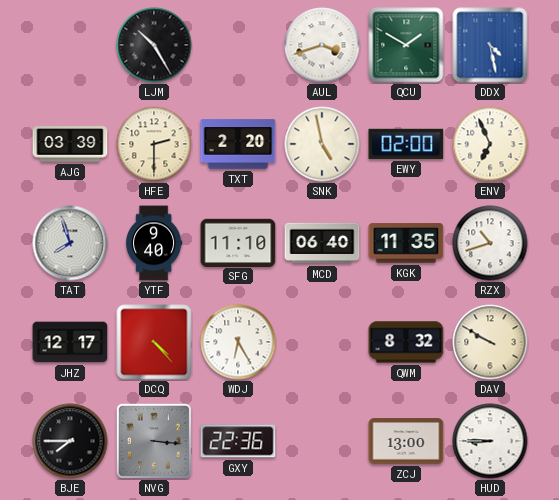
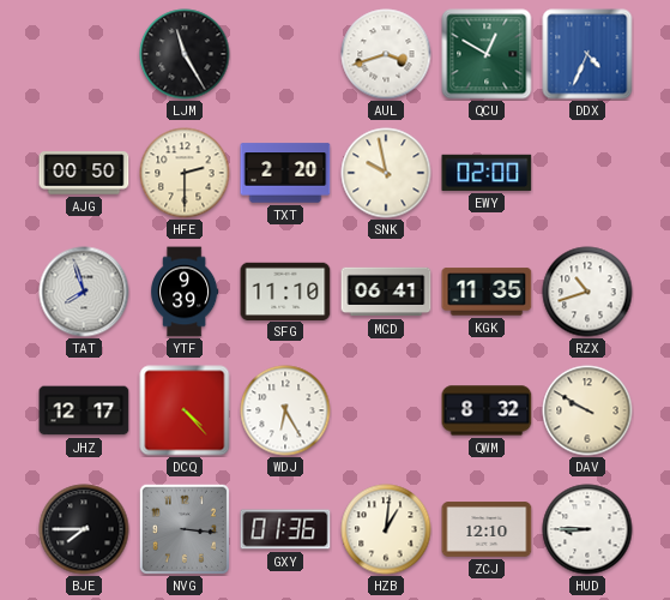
LJM: 10:25 -> 11:25 (185, 54)
QCU: 1:50 -> 12:50 (487, 54)
DDX: 4:28 -> 4:34 (587, 54)
AJG: 03:39 -> 00:50 (84, 173)
SNK: 4:58 -> 9:58 (386, 173)
ENV: 6:56 -> none (490, 144)
YTF: 9:40 -> 9:39 (186, 292)
MCD: 06:40 -> 06:41 (386, 292)
GXY: 22:36 -> 01:36 (285, 529)
HZB: none -> 1:01 (386, 529)
ZCJ: 13:00 -> 12:10 (487, 529)
